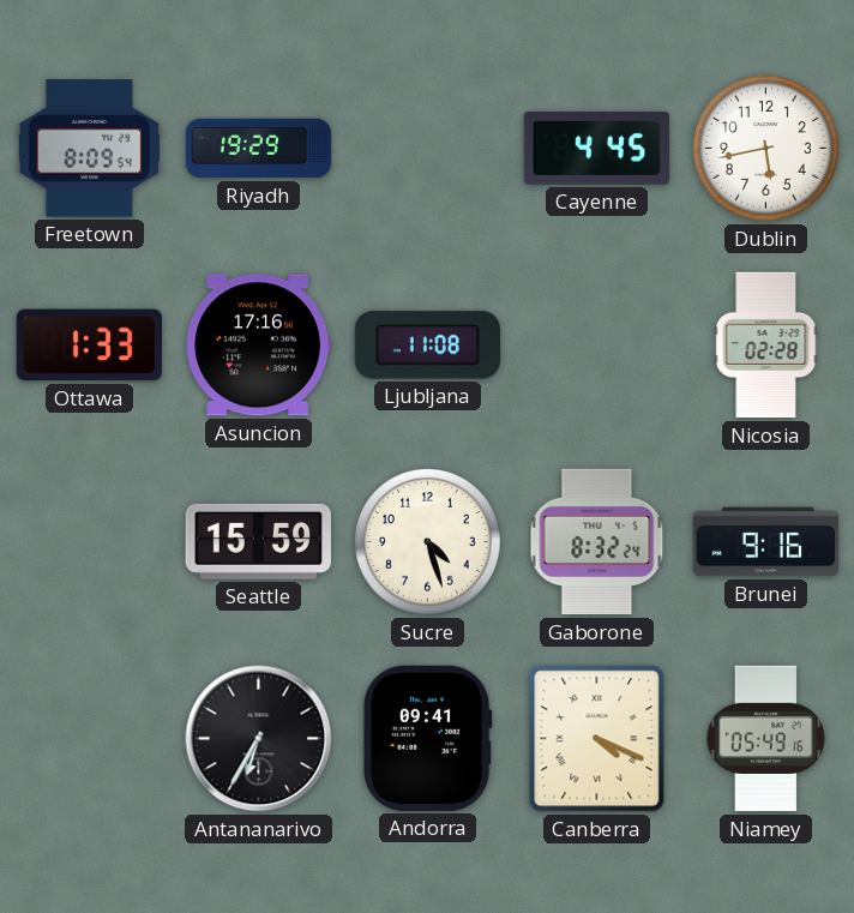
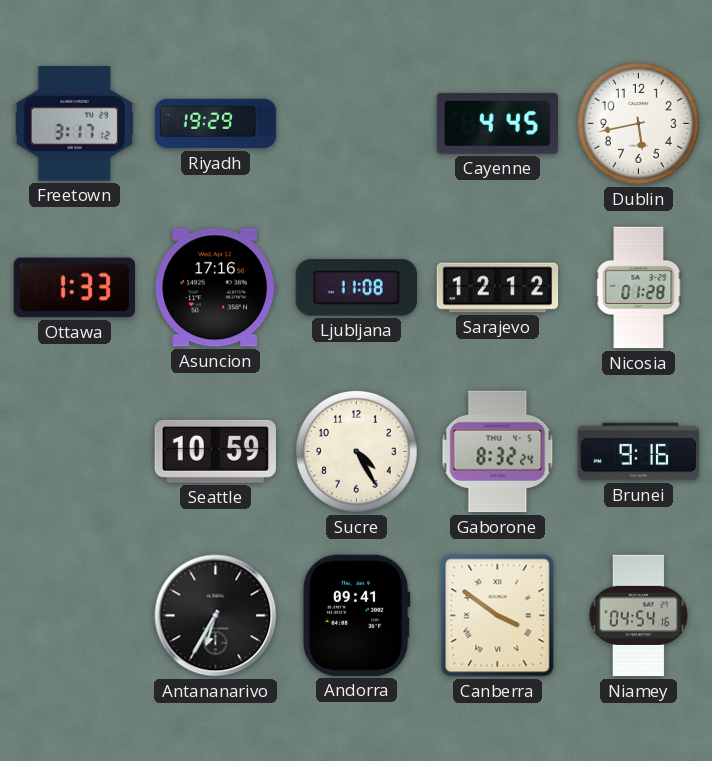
Freetown: 8:09 -> 3:17 (74, 124)
Sarajevo: none -> 12:12 (498, 288)
Nicosia: 02:28 -> 01:28 (639, 288)
Seattle: 15:59 -> 10:59 (215, 451)
Sucre: 4:27 -> 4:25 (356, 451)
Canberra: 4:19 -> 3:51 (498, 616)
Niamey: 05:49 -> 04:54 (639, 616)
